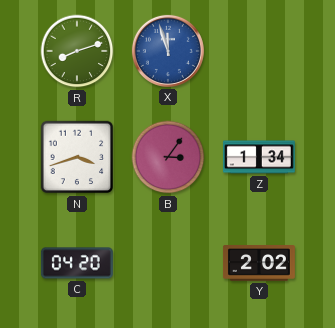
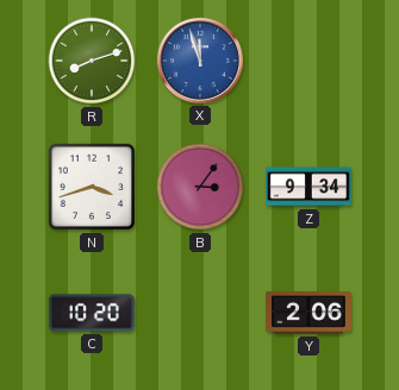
Z: 1:34 -> 9:34 (308, 187)
C: 04:20 -> 10:20 (92, 313)
Y: 2:02 -> 2:06 (308, 313)
